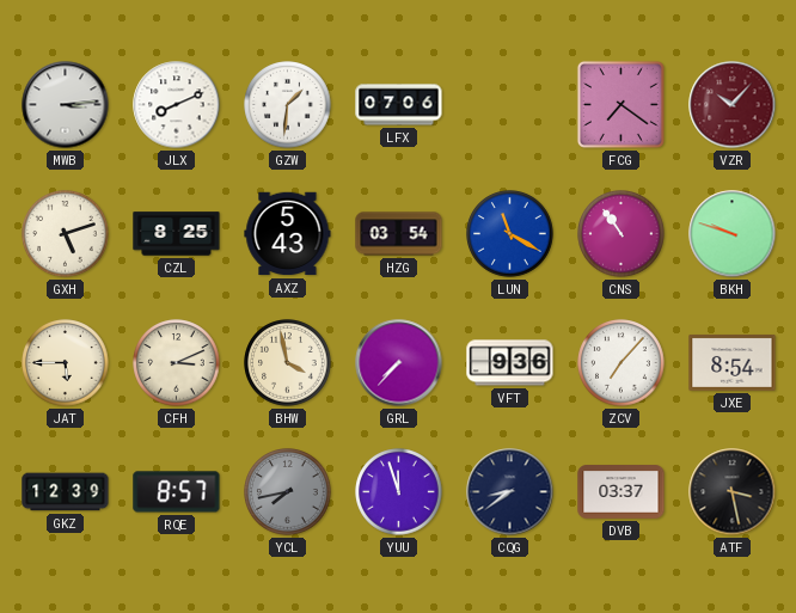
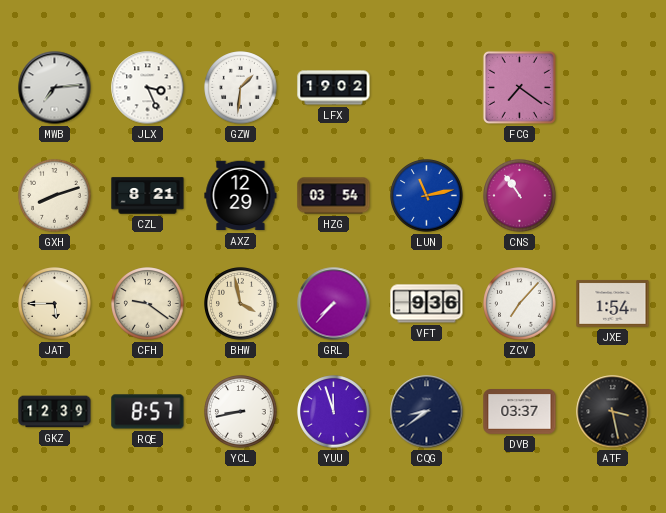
MWB: 3:14 -> 7:14 (55, 88)
JLX: 8:11 -> 3:26 (148, 88)
LFX: 07:06 -> 19:02 (334, 88)
VZR: 10:07 -> none (733, 105)
GXH: 5:12 -> 8:12 (55, 196)
CZL: 8:25 -> 8:21 (148, 196)
AXZ: 5:43 -> 12:29 (241, 196)
LUN: 11:20 -> 11:13 (427, 196)
BKH: 9:48 -> none (733, 234)
CFH: 3:11 -> 9:21 (148, 304)
JXE: 8:54 -> 1:54 (613, 303)
YCL: 7:43 -> 8:43 (241, 412)
YCL dial: grey -> white (241, 412)
